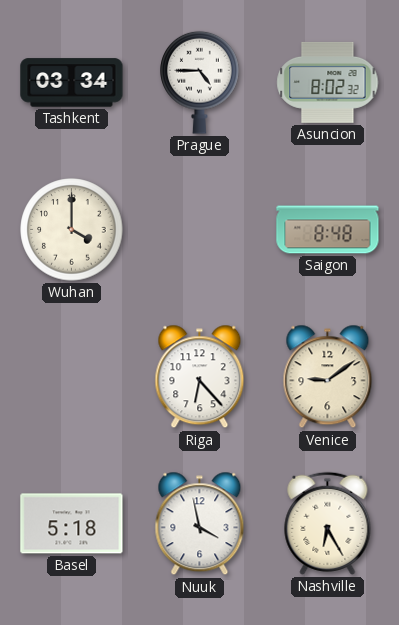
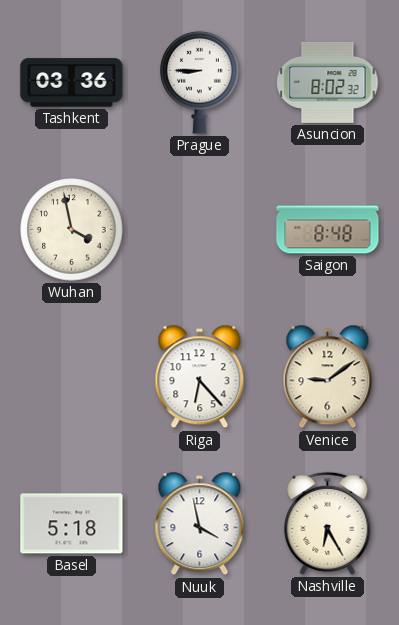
Tashkent: 03:34 -> 03:36 (72, 83)
Prague: 4:45 -> 8:45 (200, 82)
Wuhan: 4:00 -> 3:58 (72, 230)
